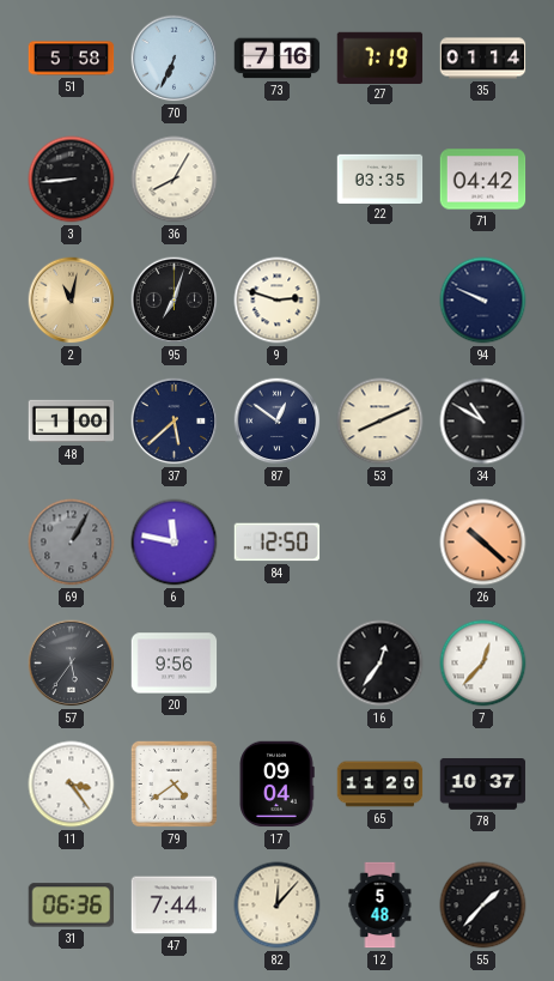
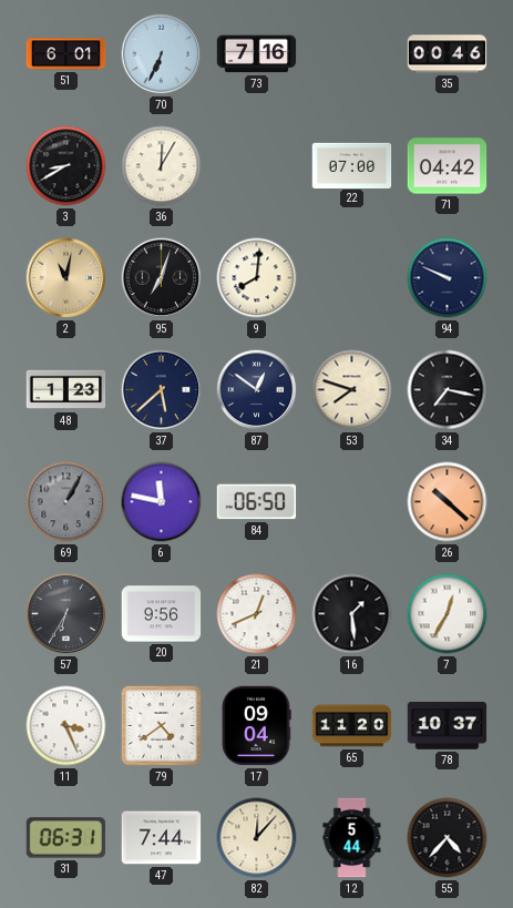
51: 5:58 -> 6:01 (66, 54)
27: 7:19 -> none (381, 57)
35: 01:14 -> 00:46 (448, 54)
3: 8:44 -> 8:40 (66, 166)
36: 8:05 -> 12:05 (162, 166)
22: 03:35 -> 07:00 (352, 165)
9: 2:48 -> 8:01 (257, 278)
48: 1:00 -> 1:23 (66, 390)
53: 8:11 -> 7:48 (352, 390)
34: 10:50 -> 7:17 (448, 390)
84: 12:50 -> 06:50 (257, 502)
57: 5:36 -> 6:35 (66, 614)
21: none -> 12:41 (257, 614)
16: 12:36 -> 1:29 (352, 614)
7: 12:37 -> 12:35 (448, 614)
11: 3:24 -> 3:26 (66, 726)
31: 06:36 -> 06:31 (66, 838)
12: 5:48 -> 5:44 (352, 838)
55: 1:37 -> 4:37 (448, 838)
